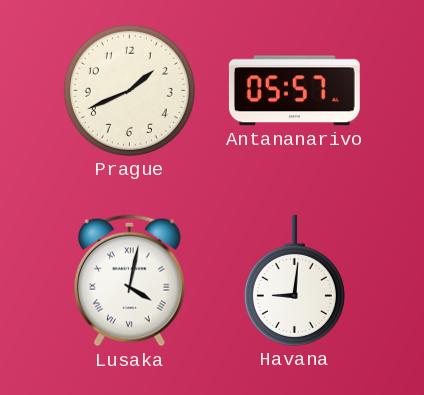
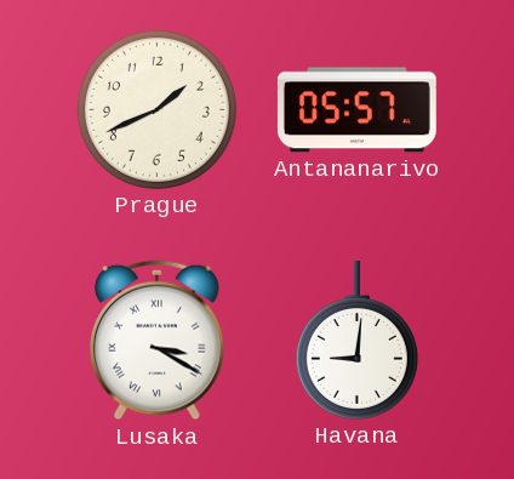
Lusaka: 4:02 -> 3:20 (156, 341)
